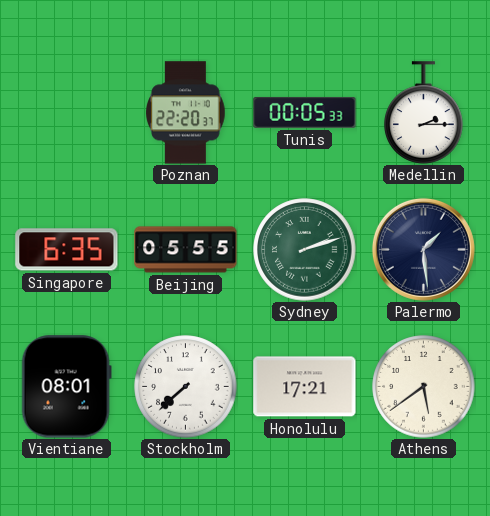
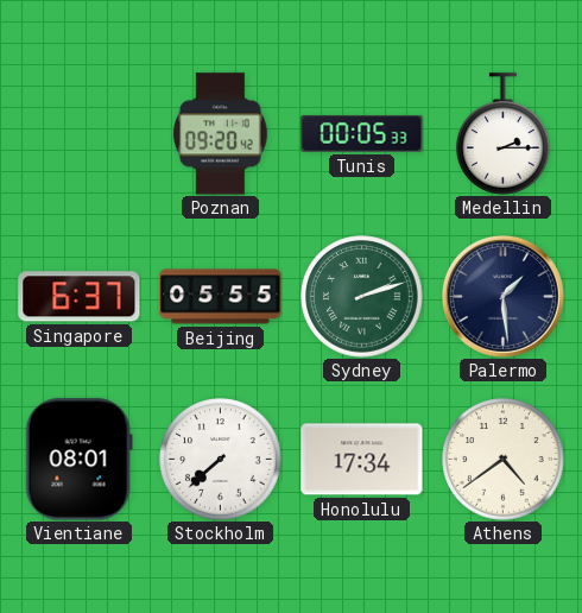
Poznan: 22:20 -> 09:20 (221, 134)
Singapore: 6:35 -> 6:37 (80, 297)
Honolulu: 17:21 -> 17:34 (362, 460)
Athens: 5:39 -> 4:39 (504, 460)
